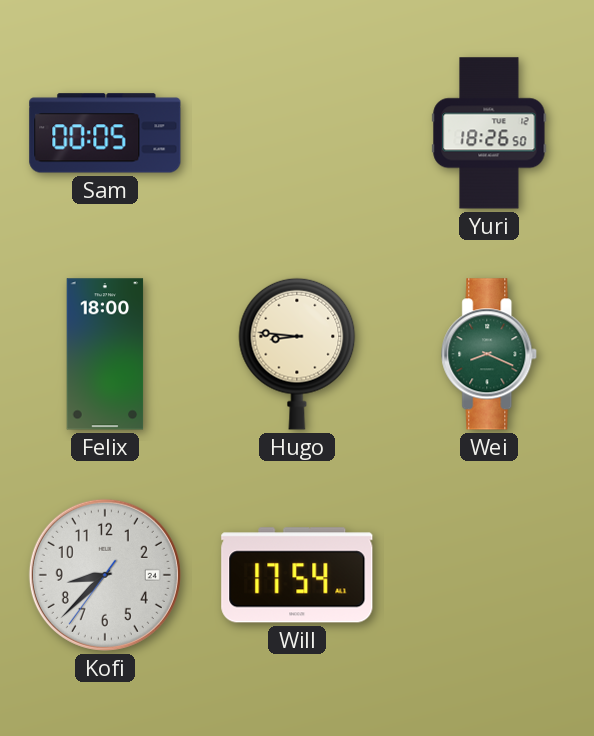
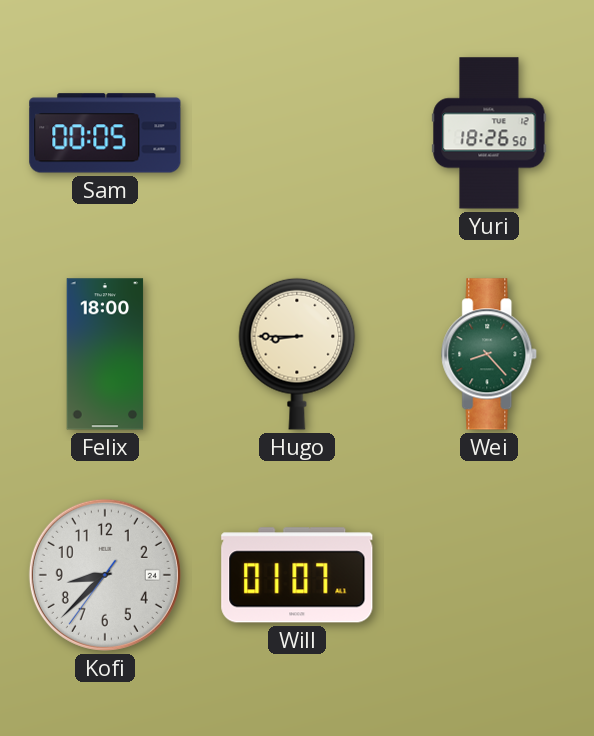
Hugo: 8:46 -> 8:45 (297, 354)
Wei: 8:19 -> 8:23 (490, 354)
Will: 17:54 -> 01:07 (297, 575)
